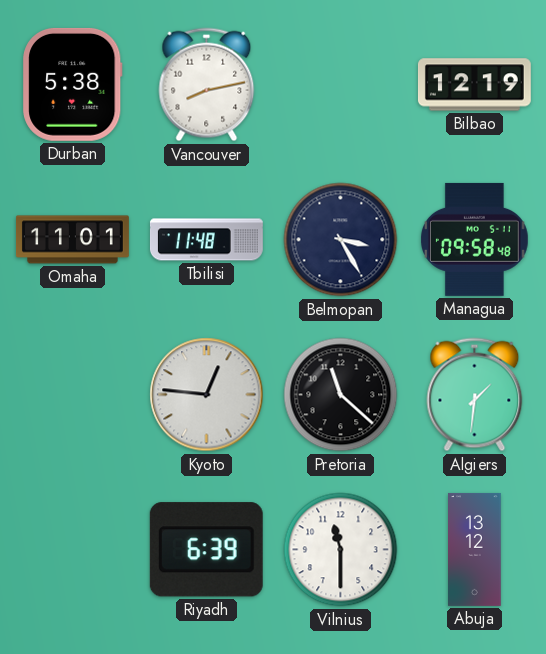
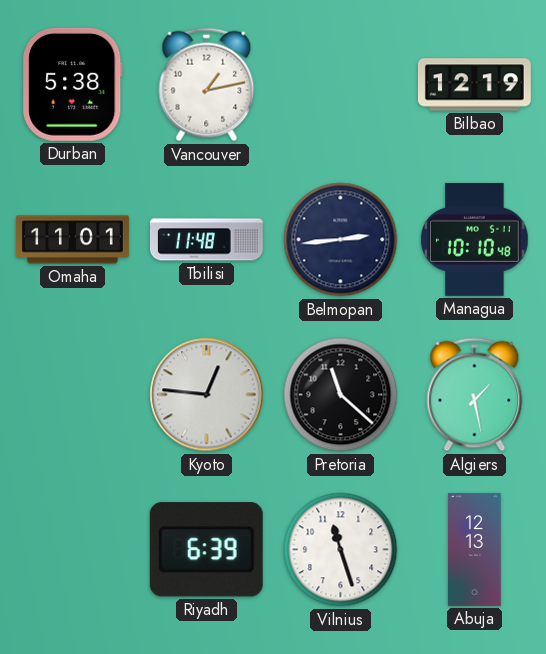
Vancouver: 8:13 -> 1:13 (207, 85)
Belmopan: 3:25 -> 2:44 (341, 240)
Managua: 09:58 -> 10:10 (474, 239)
Algiers: 1:31 -> 1:28 (475, 395)
Vilnius: 11:30 -> 11:27 (341, 550)
Abuja: 13:12 -> 12:13 (475, 550)
